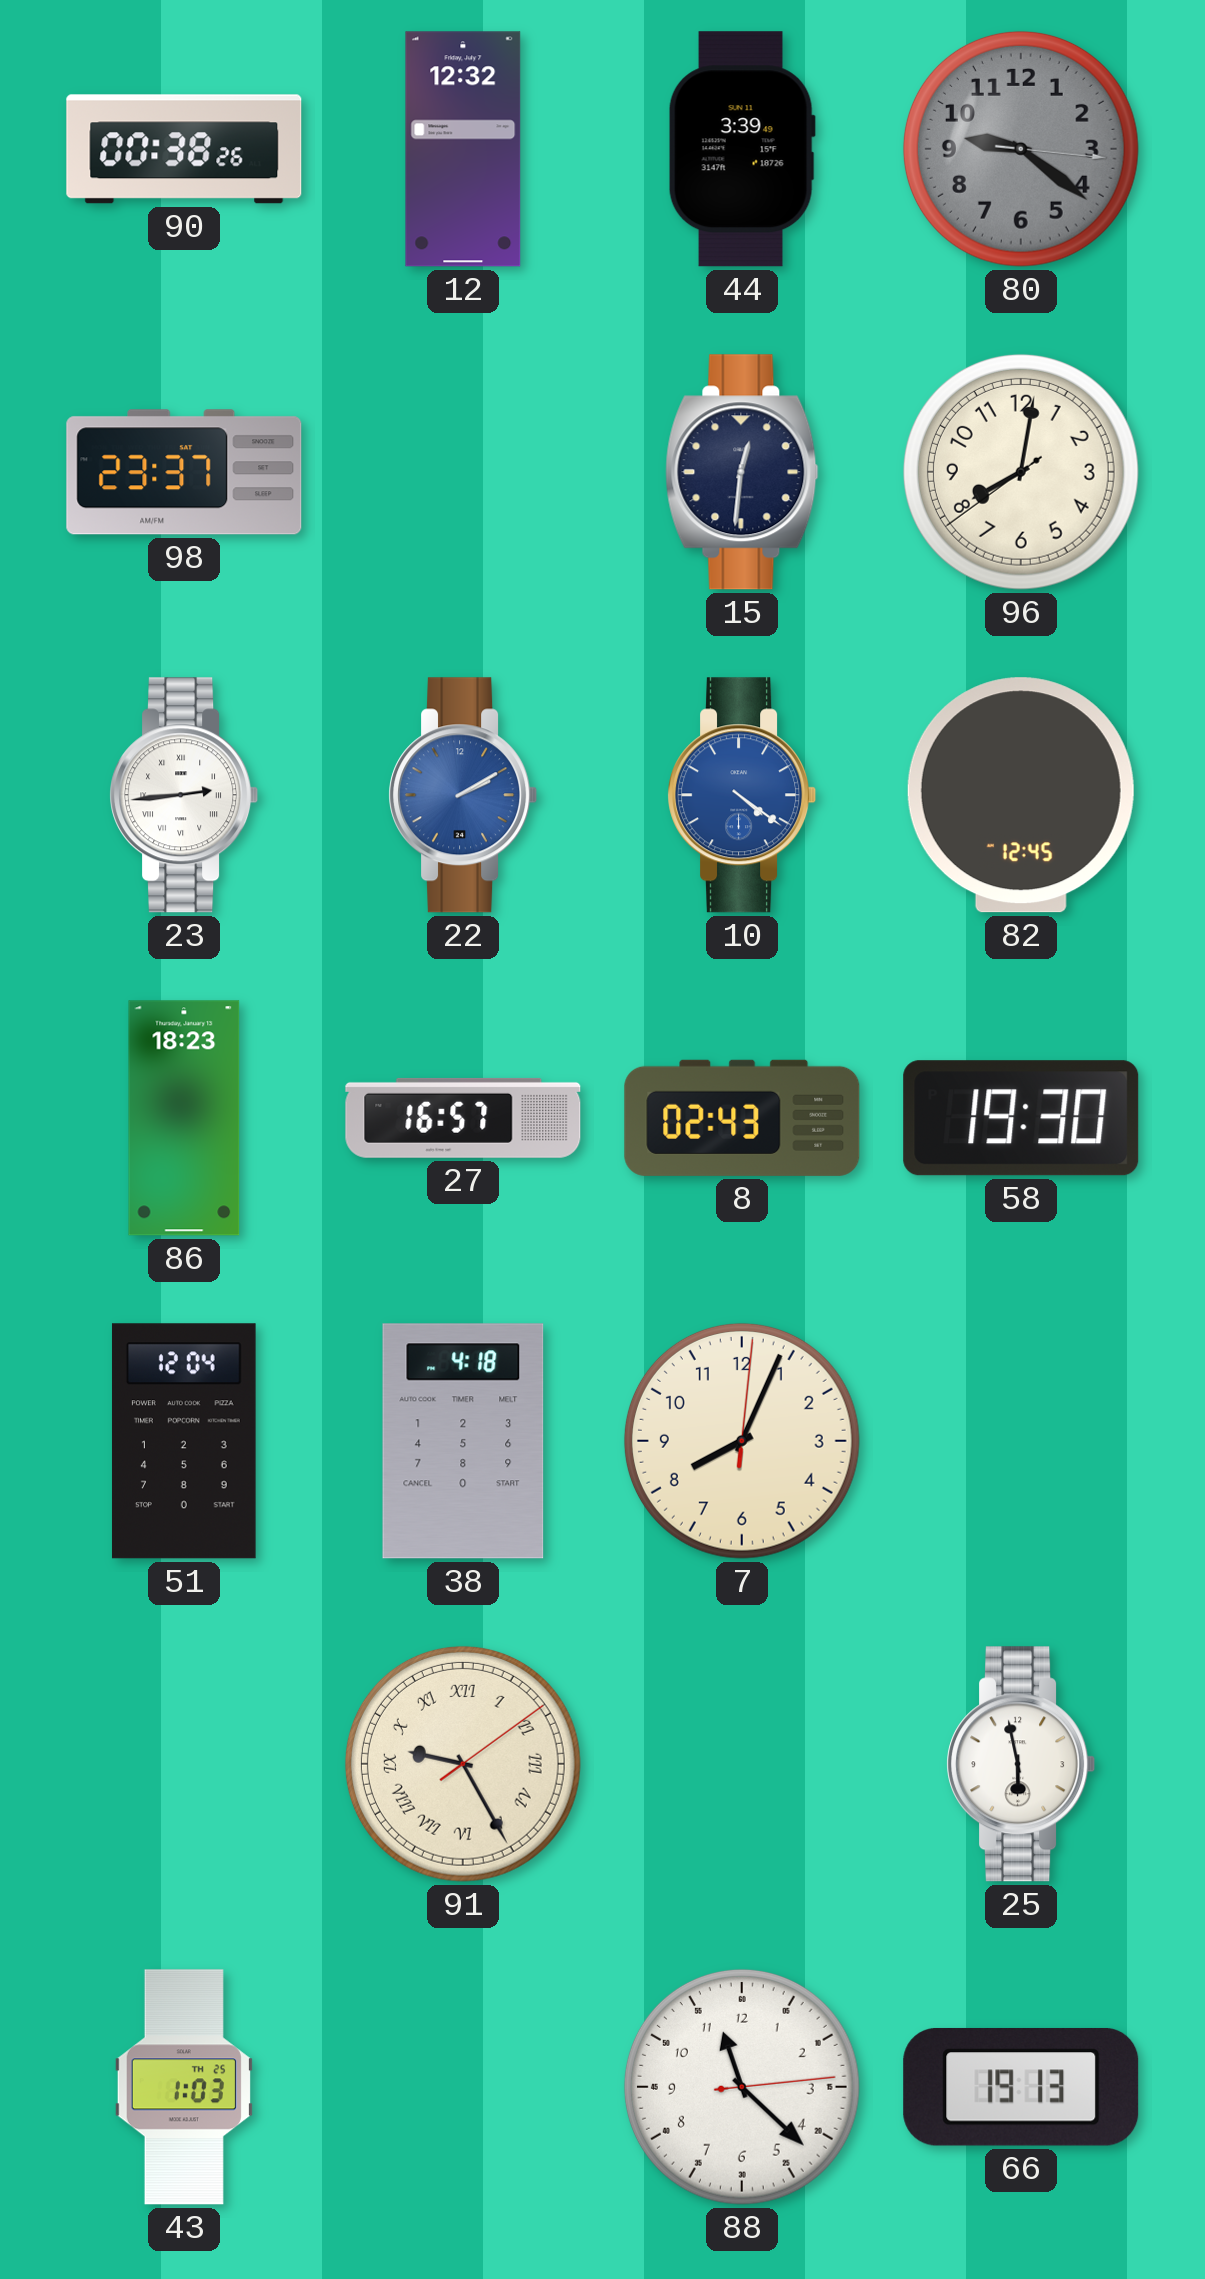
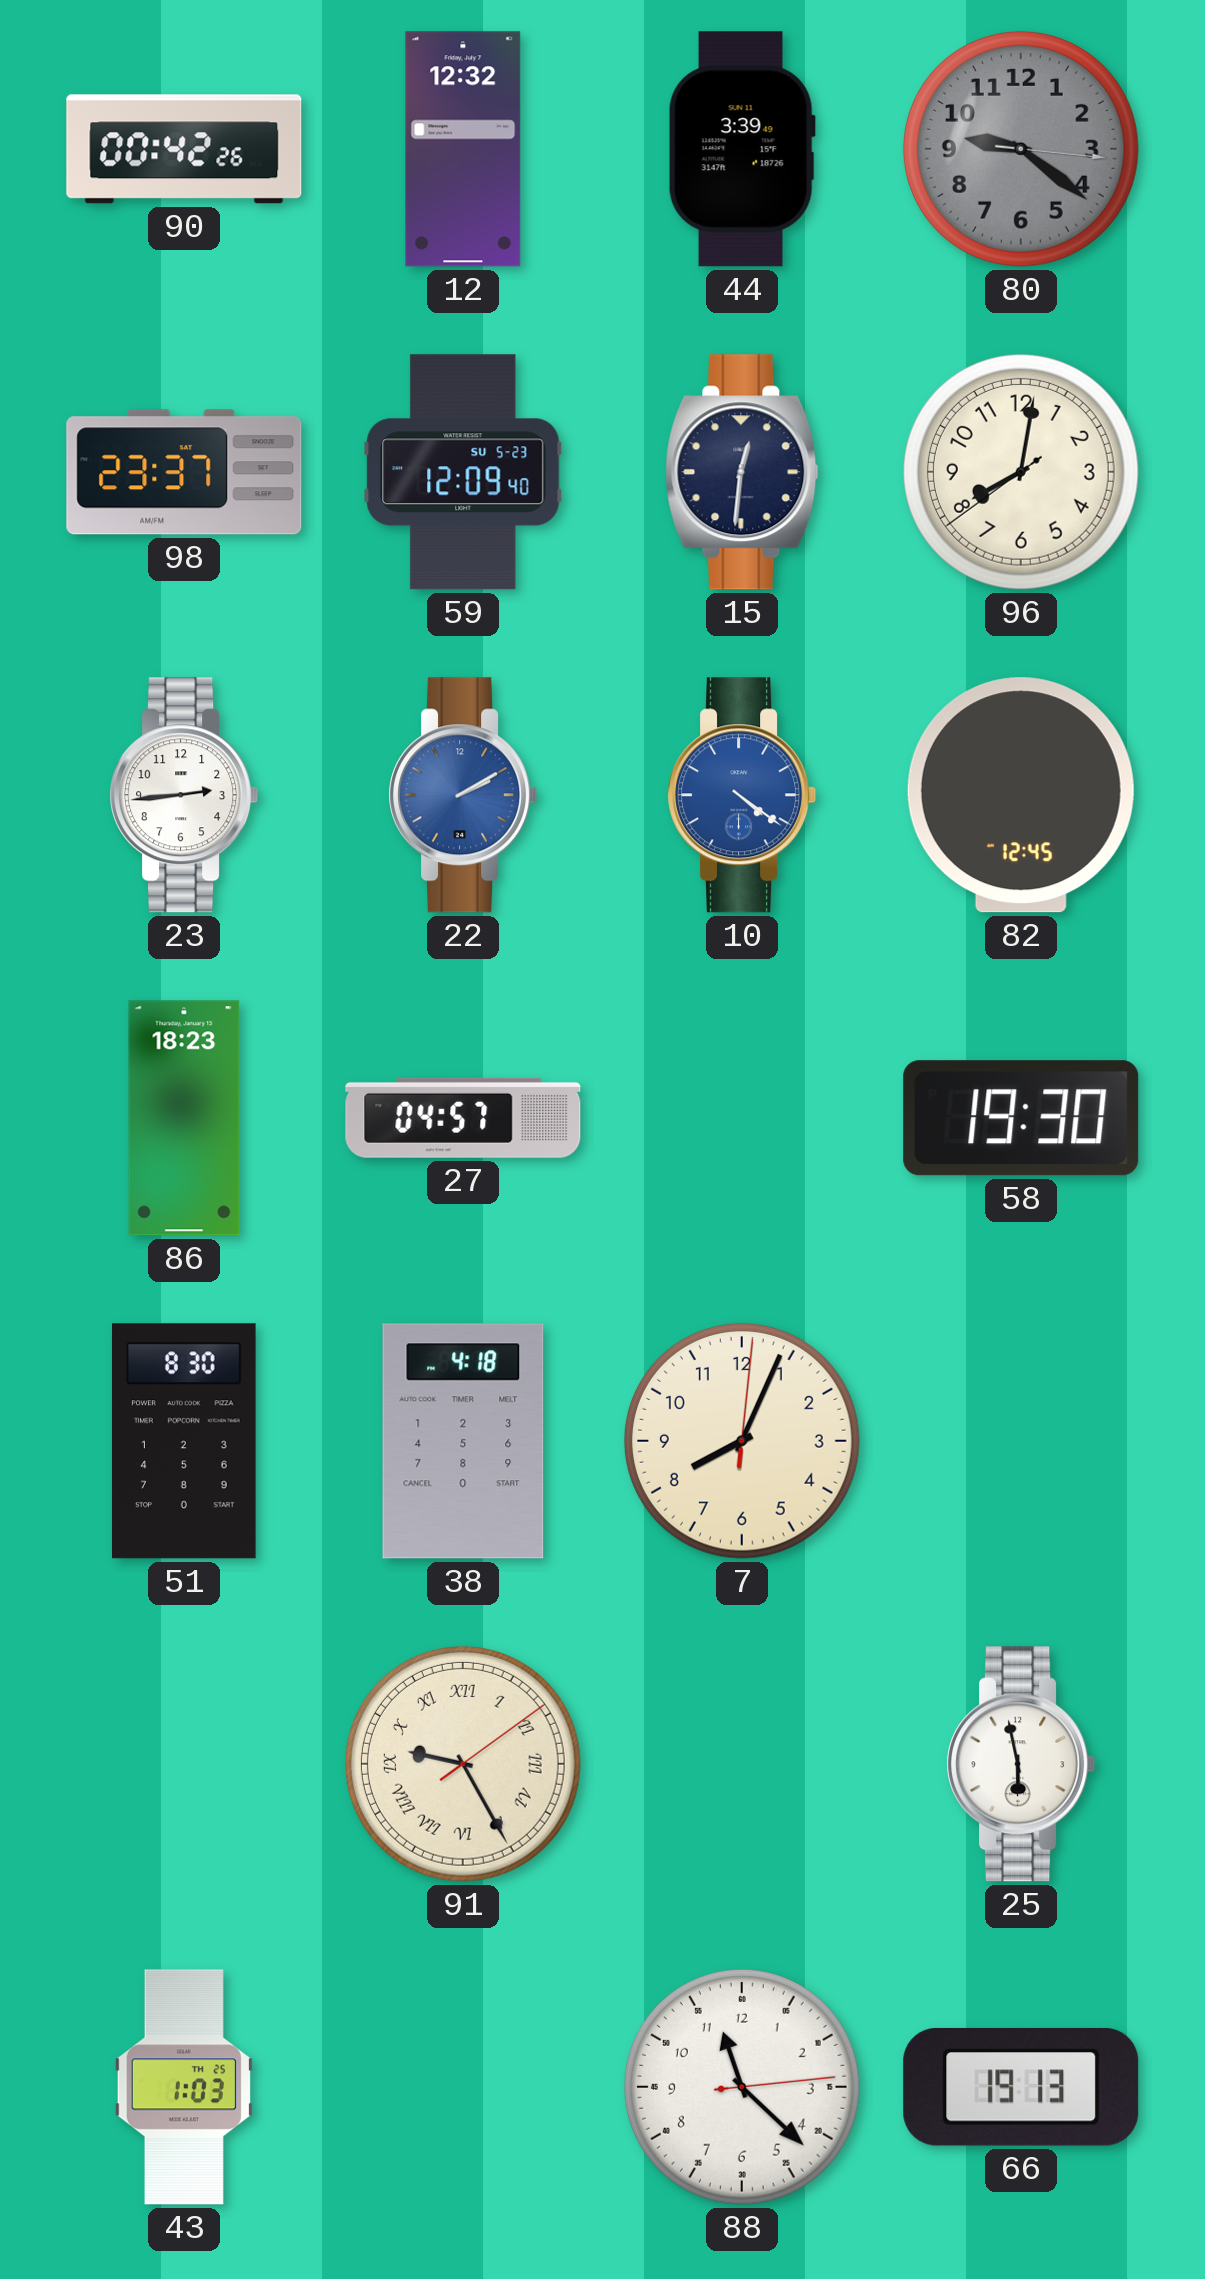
90: 00:38 -> 00:42 (184, 149)
59: none -> 12:09 (463, 472)
23 numerals: Roman -> Arabic (184, 795)
27: 16:57 -> 04:57 (463, 1118)
8: 02:43 -> none (742, 1118)
51: 12:04 -> 8:30 (184, 1441)
